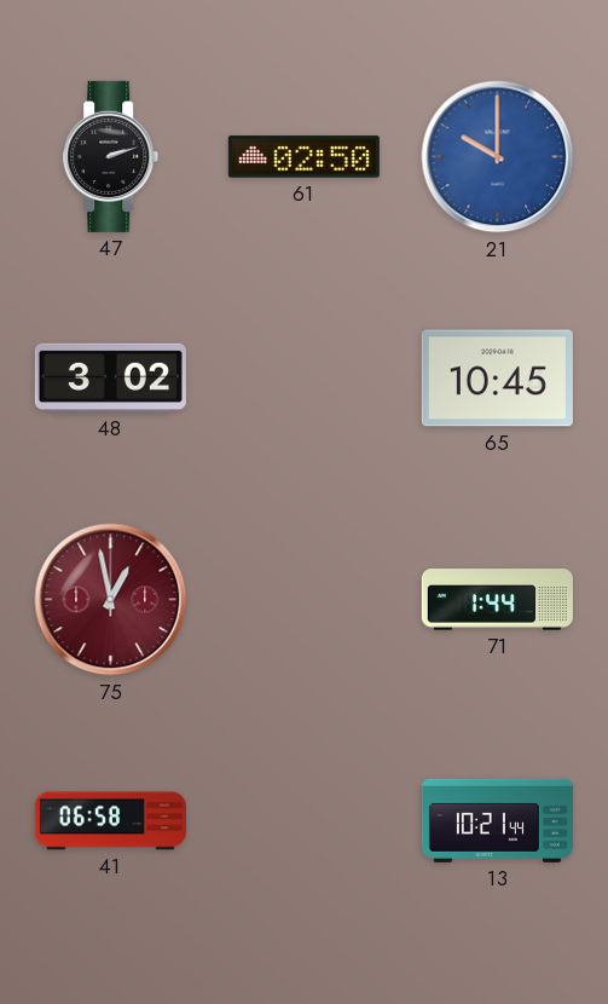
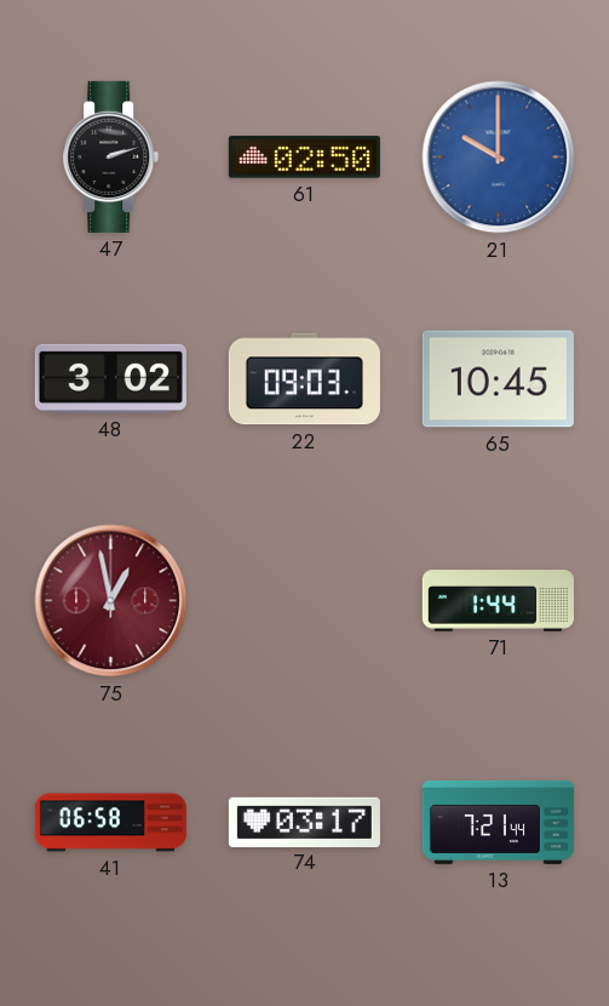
22: none -> 09:03 (304, 379)
74: none -> 03:17 (304, 822)
13: 10:21 -> 7:21 (498, 822)
